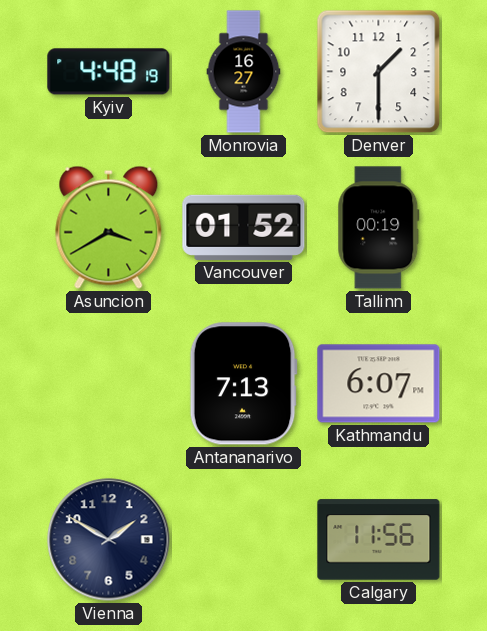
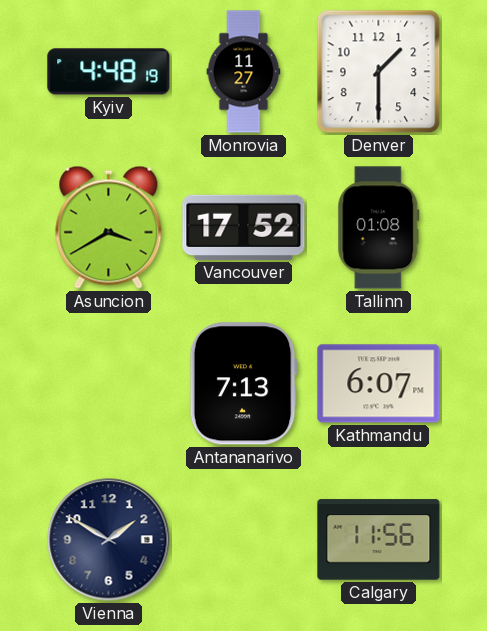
Monrovia: 16:27 -> 11:27 (244, 72)
Vancouver: 01:52 -> 17:52 (244, 227)
Tallinn: 00:19 -> 01:08 (379, 228)
